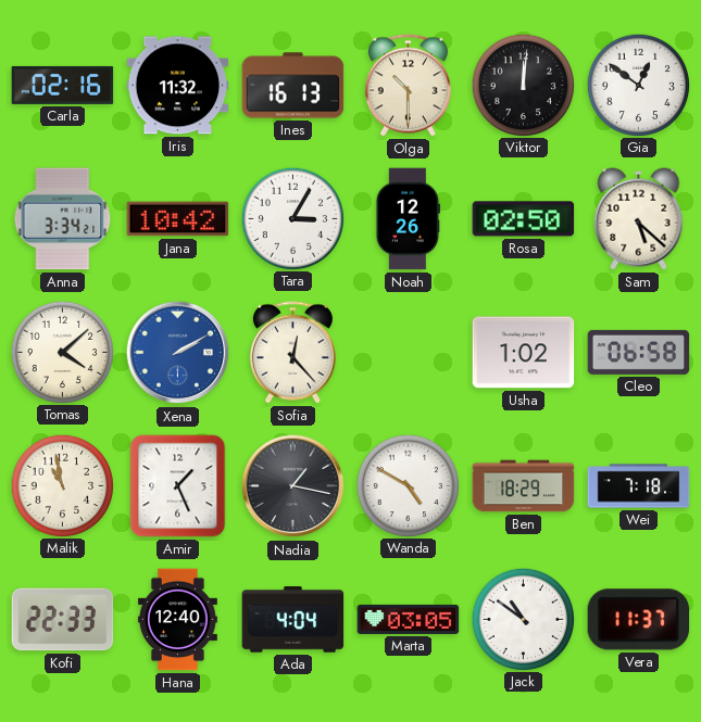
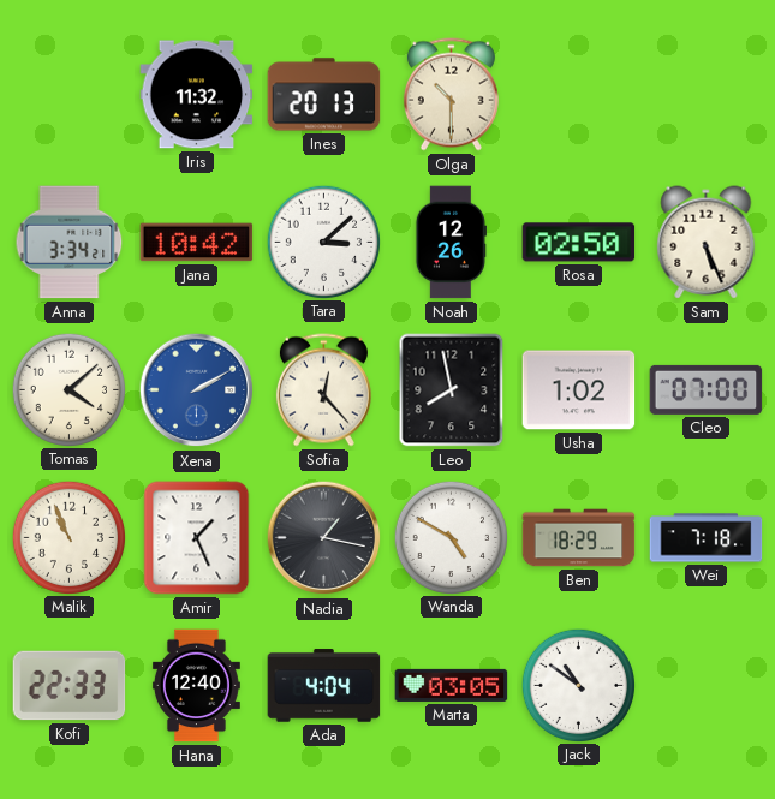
Carla: 02:16 -> none (63, 85)
Ines: 16:13 -> 20:13 (324, 95)
Viktor: 12:01 -> none (523, 85)
Gia: 12:51 -> none (638, 85)
Tara: 3:05 -> 3:08 (323, 242)
Sam: 5:22 -> 5:26 (707, 243)
Leo: none -> 7:58 (452, 390)
Cleo: 06:58 -> 07:00 (707, 389)
Malik: 10:58 -> 10:56 (68, 537)
Vera: 11:37 -> none (639, 620)
